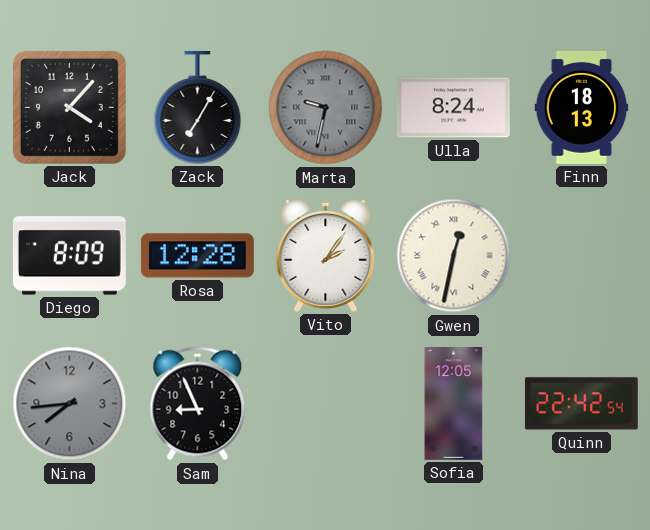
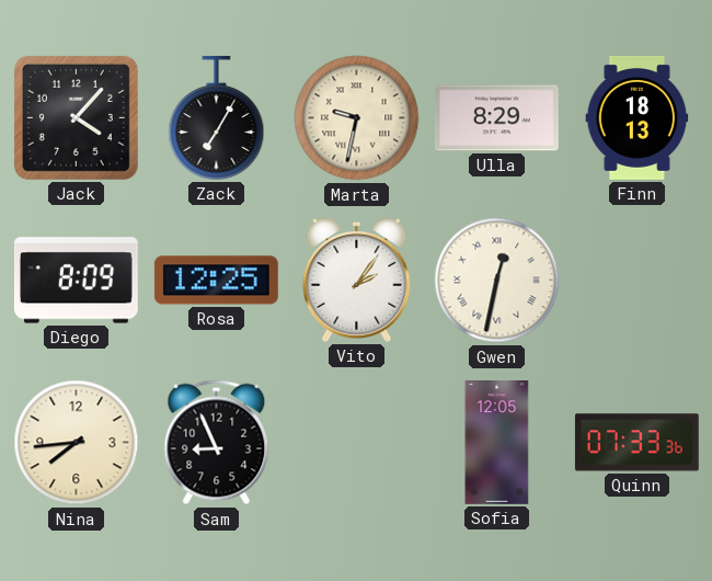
Marta dial: grey -> cream (357, 118)
Ulla: 8:24 -> 8:29 (496, 118)
Rosa: 12:28 -> 12:25 (216, 281)
Nina dial: grey -> cream (77, 443)
Quinn: 22:42 -> 07:33 (636, 443)
